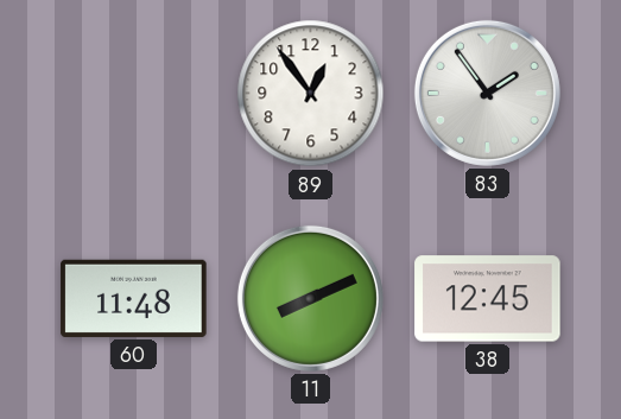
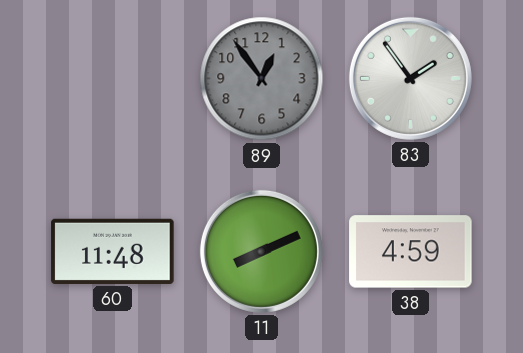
89 dial: white -> grey (262, 79)
38: 12:45 -> 4:59 (411, 252)
